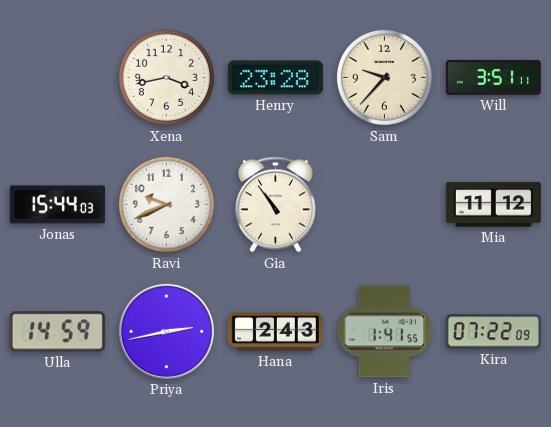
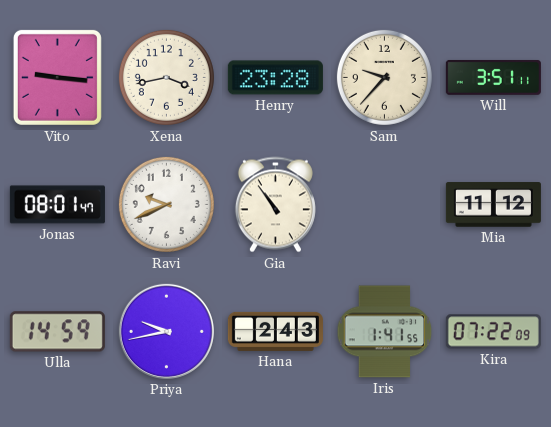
Vito: none -> 9:16 (57, 77)
Jonas: 15:44 -> 08:01 (57, 205)
Priya: 2:43 -> 9:43 (166, 331)
